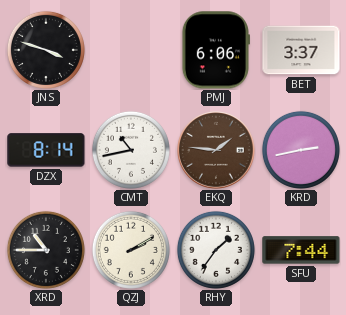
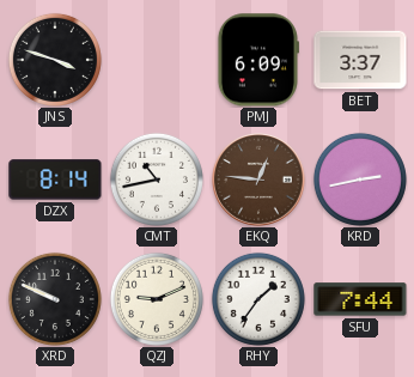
PMJ: 6:06 -> 6:09 (257, 60)
EKQ: 1:46 -> 12:46 (258, 180)
XRD: 10:45 -> 9:49 (55, 299)
QZJ: 2:10 -> 9:11 (157, 299)
